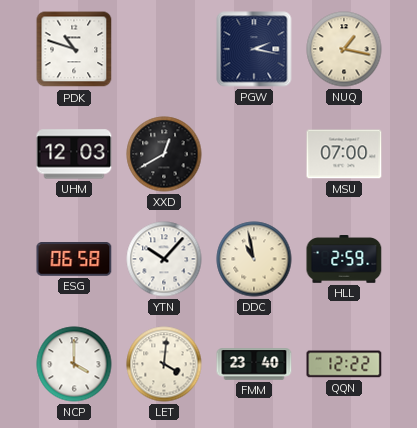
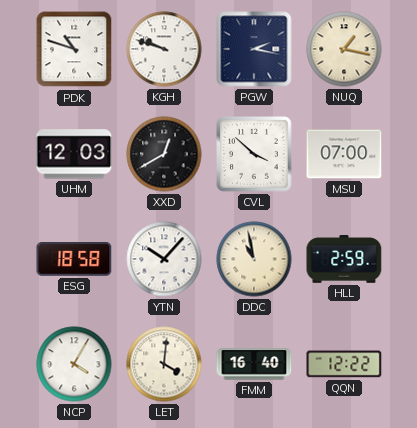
KGH: none -> 9:48 (164, 49)
CVL: none -> 3:52 (255, 155)
ESG: 06:58 -> 18:58 (74, 260)
NCP: 4:00 -> 4:05 (74, 364)
FMM: 23:40 -> 16:40 (254, 364)
